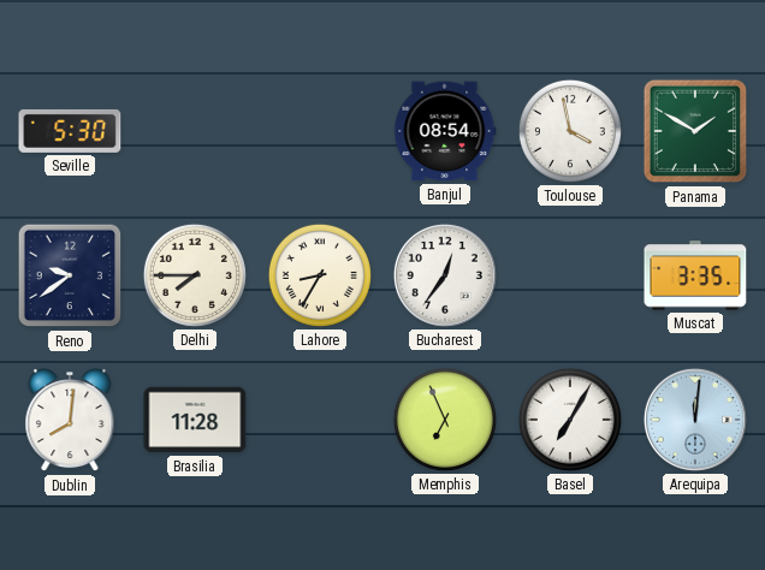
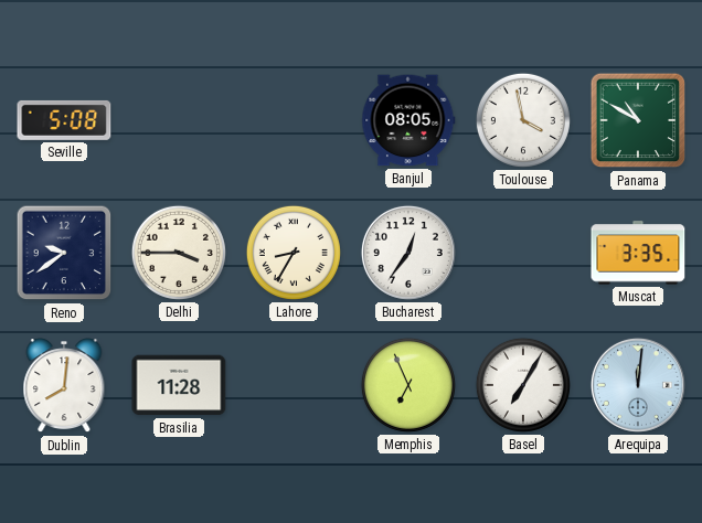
Seville: 5:30 -> 5:08 (64, 120)
Banjul: 08:54 -> 08:05 (408, 120)
Panama: 1:50 -> 10:50 (638, 120)
Delhi: 7:45 -> 3:45 (179, 253)
